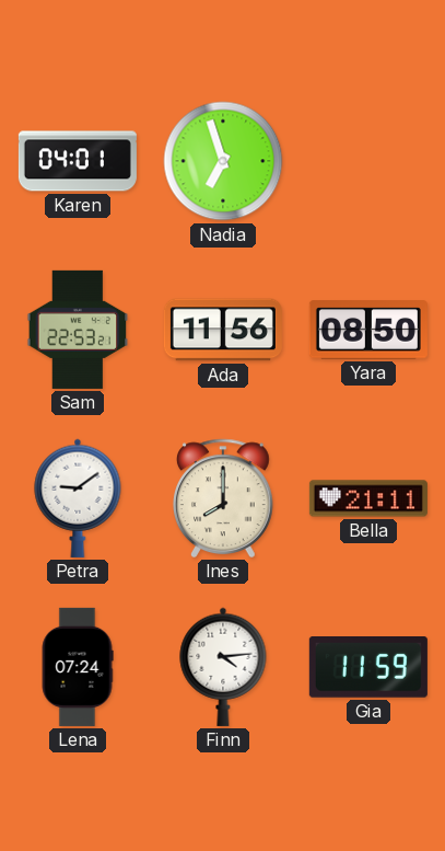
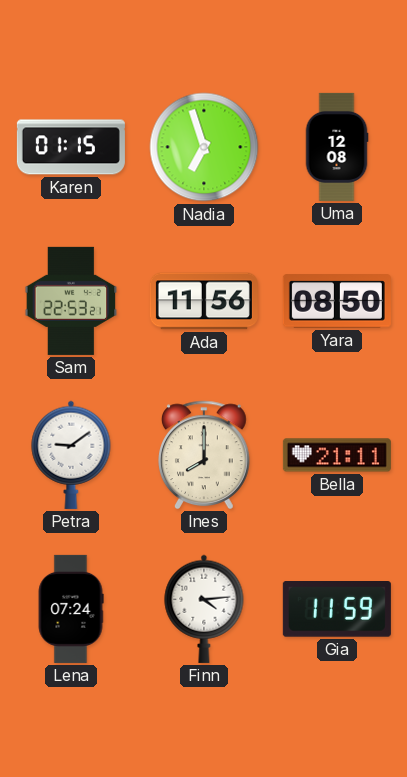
Karen: 04:01 -> 01:15 (71, 147)
Uma: none -> 12:08 (337, 147)
